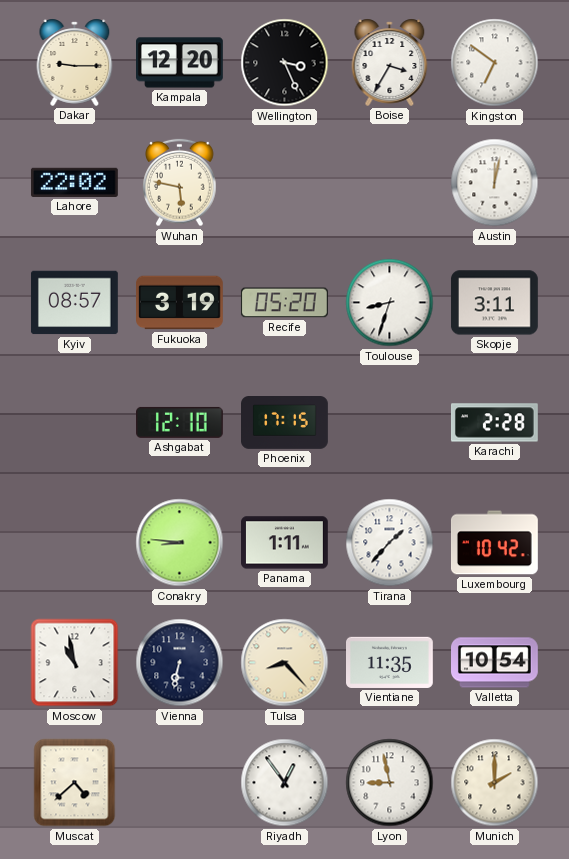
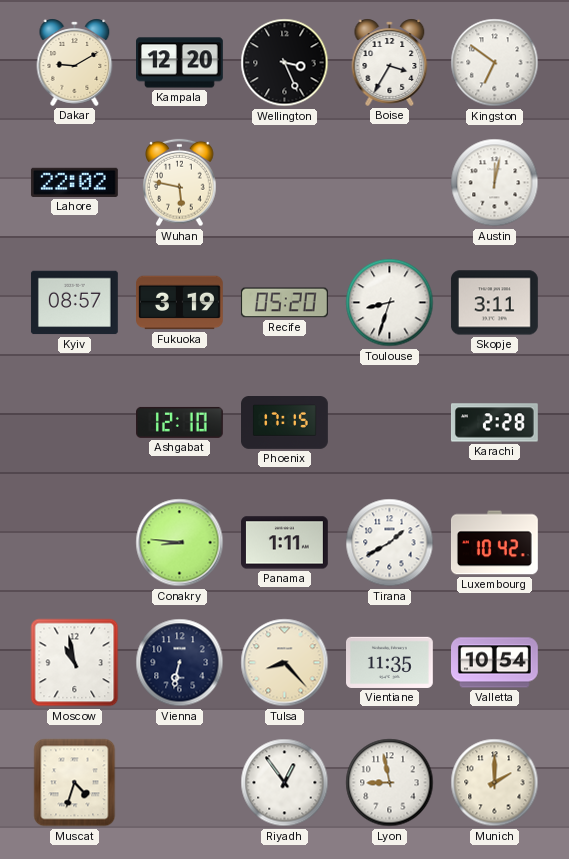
Dakar: 9:15 -> 9:10 (75, 62)
Tirana: 1:37 -> 1:40 (390, 543)
Muscat: 4:38 -> 4:33 (75, 783)
